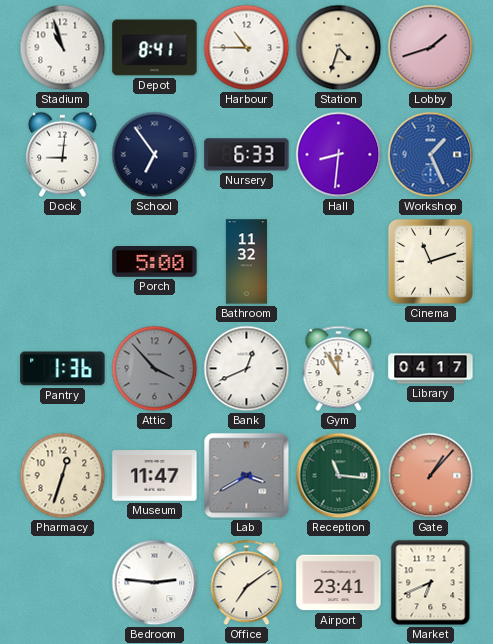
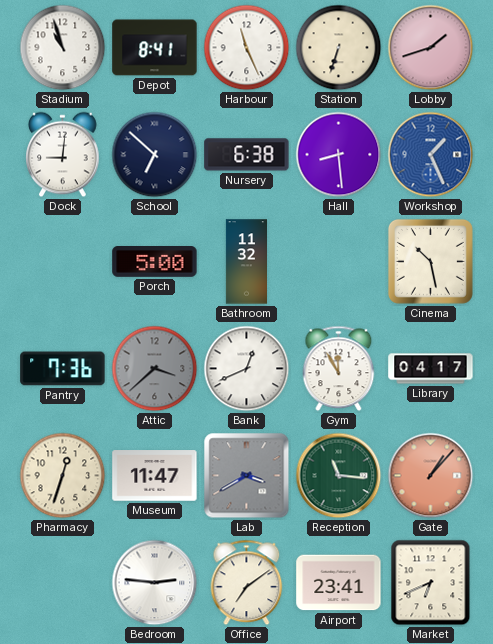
Harbour: 10:45 -> 11:26 (247, 48)
Station: 4:33 -> 6:33 (339, 48)
School: 6:54 -> 6:52 (155, 155)
Nursery: 6:33 -> 6:38 (247, 155)
Hall: 8:31 -> 8:29 (339, 155)
Cinema: 11:12 -> 10:28 (430, 261)
Pantry: 1:36 -> 7:36 (63, 369)
Attic: 3:53 -> 3:38 (155, 369)
